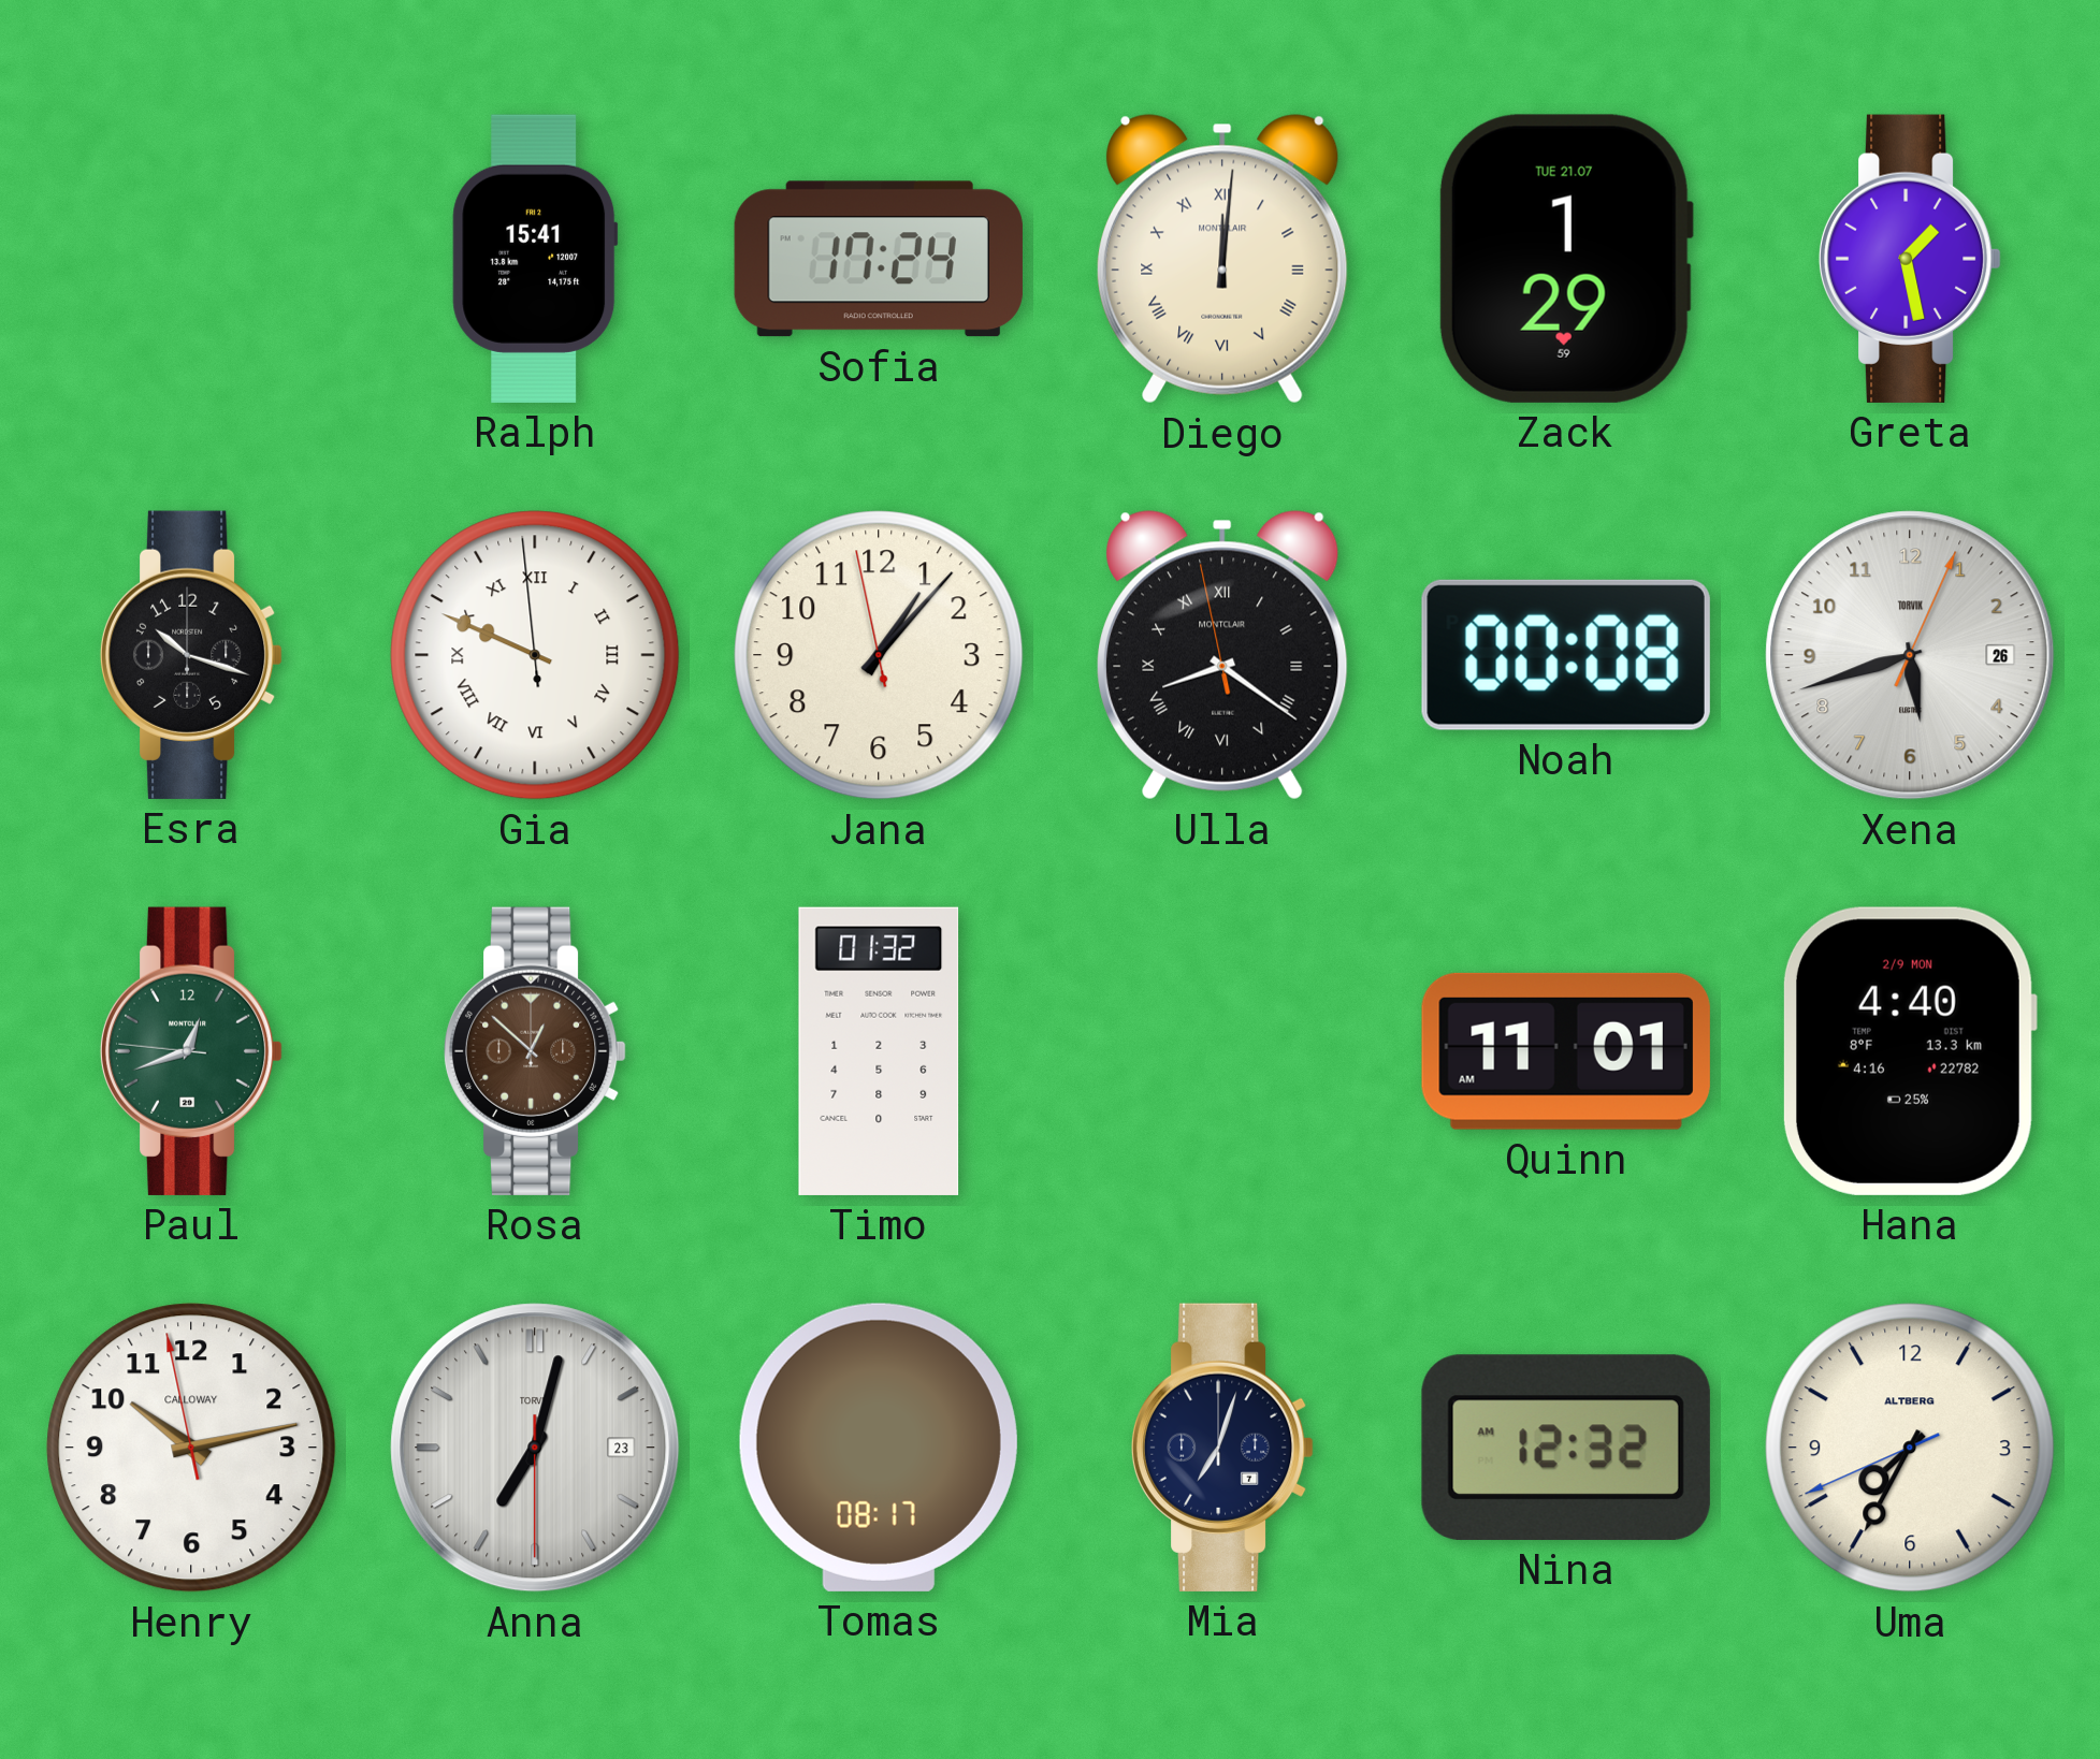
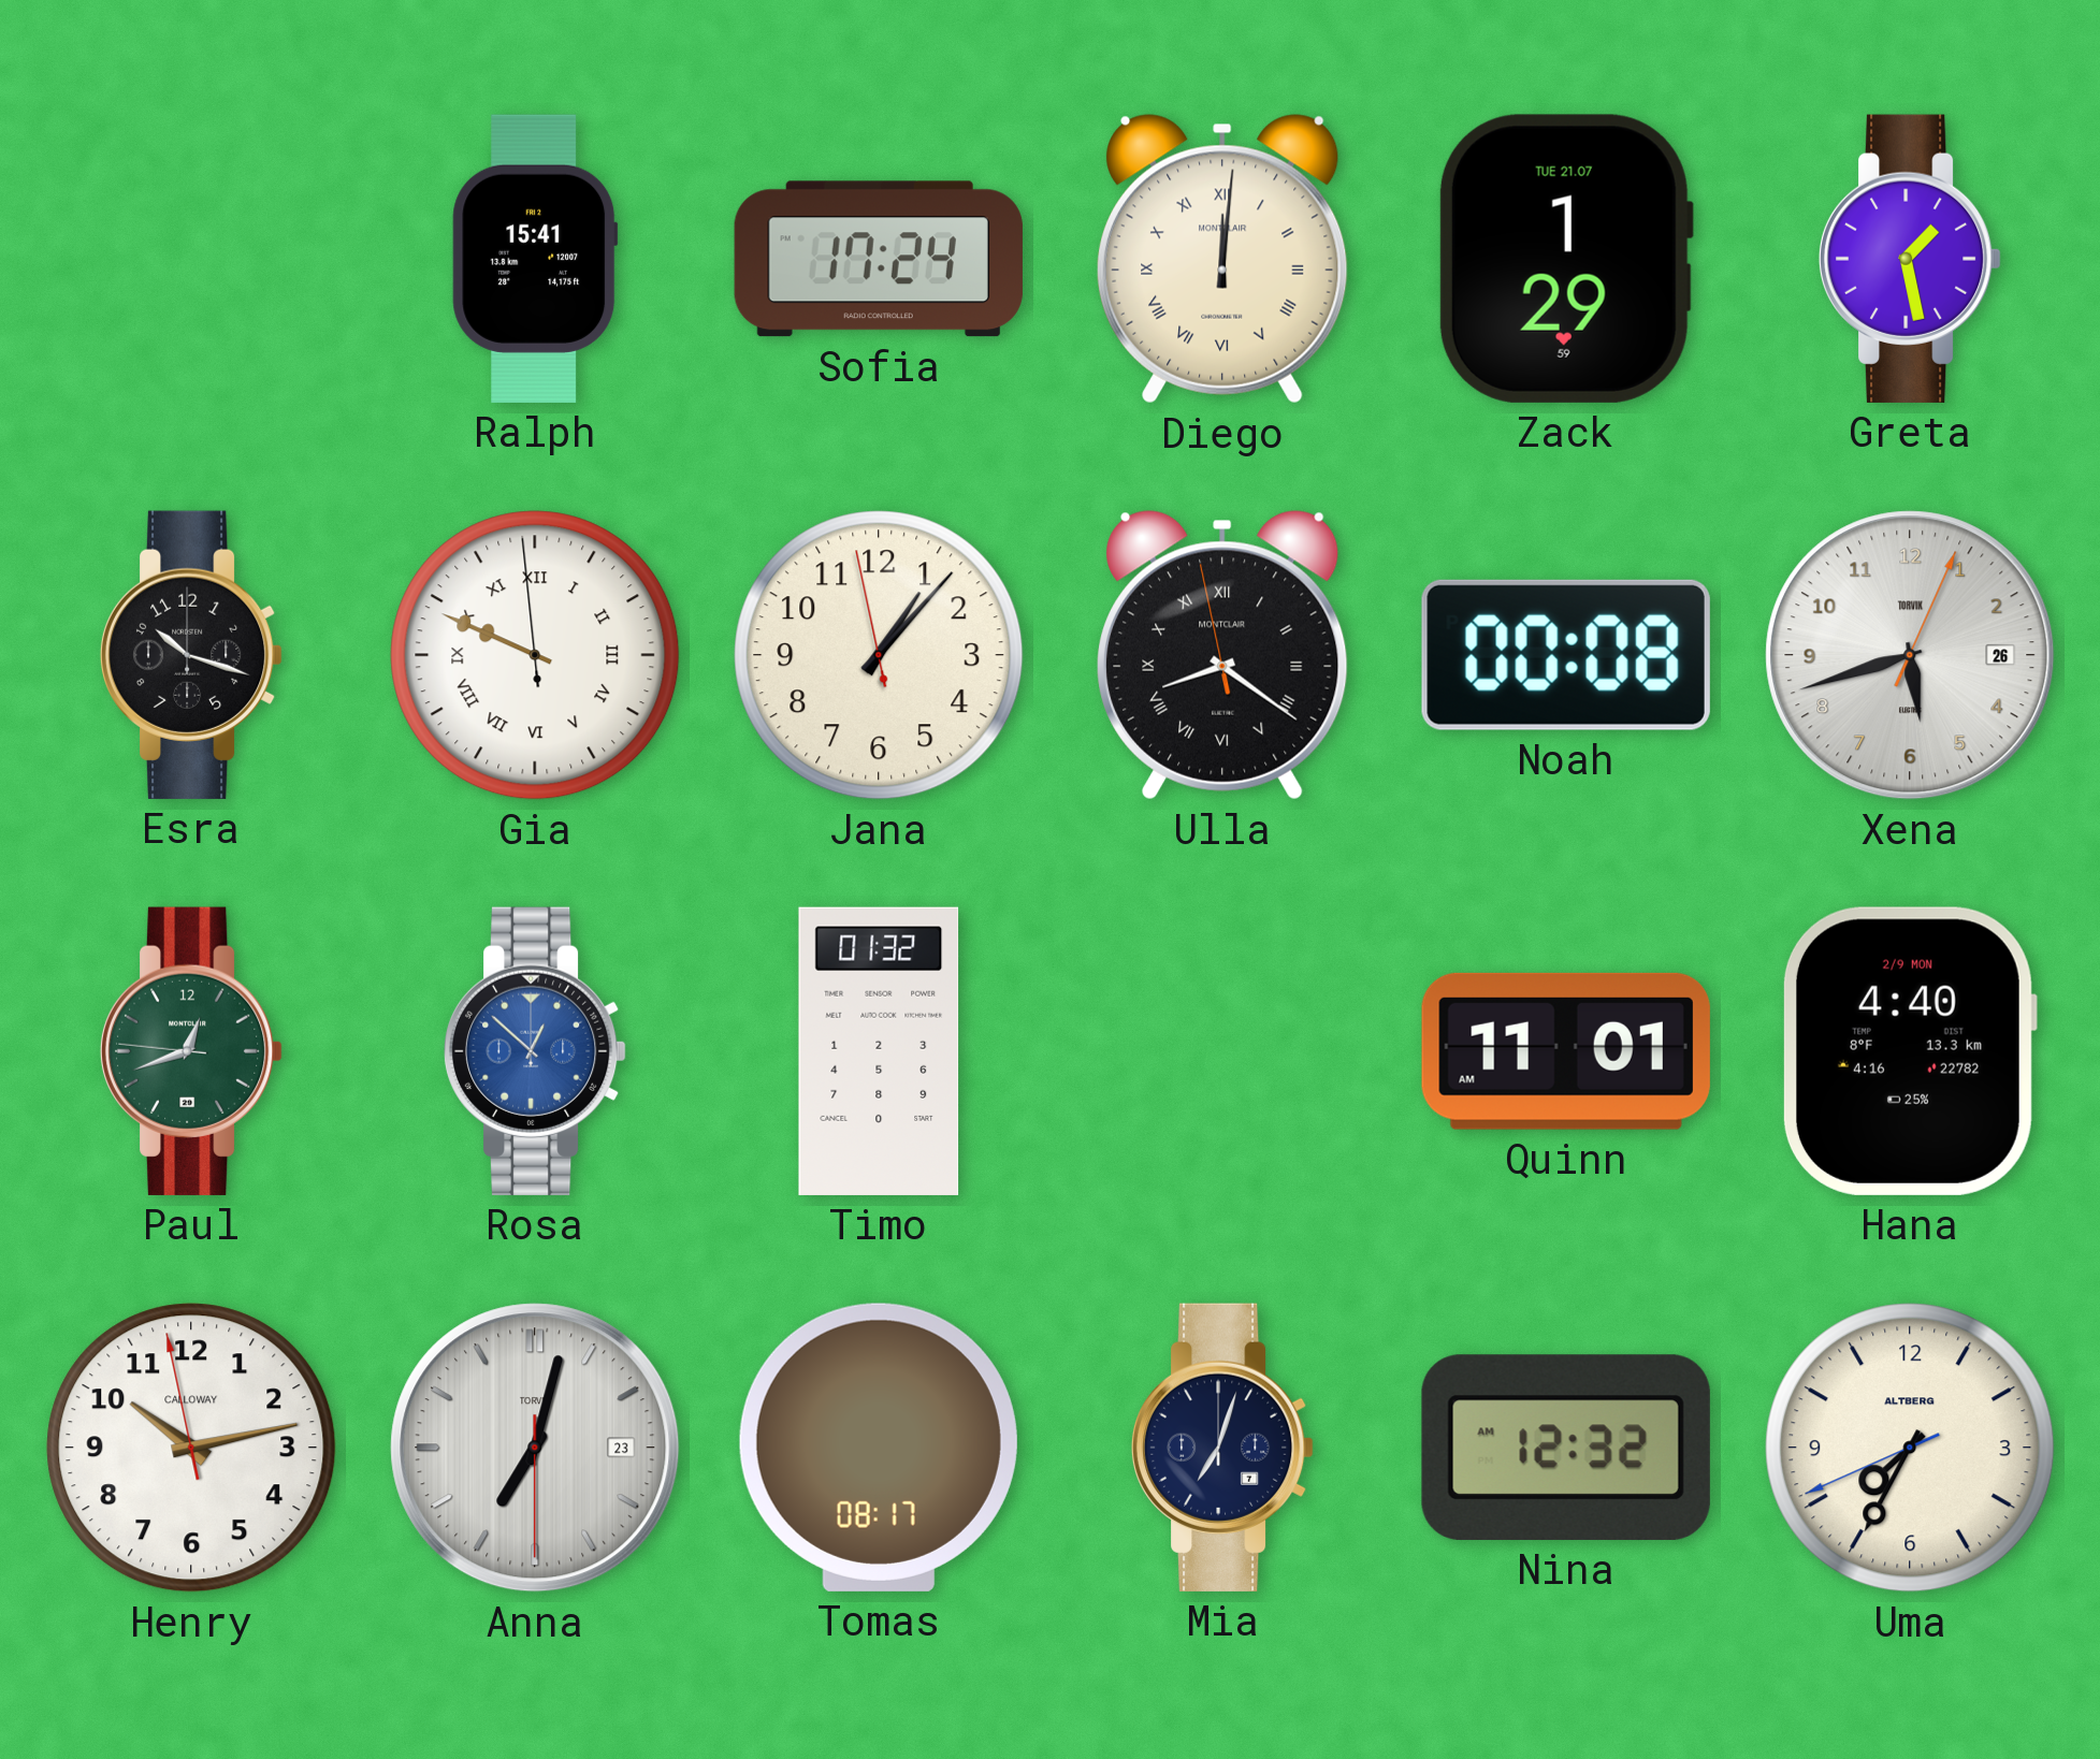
Rosa dial: brown -> blue (535, 1051)
